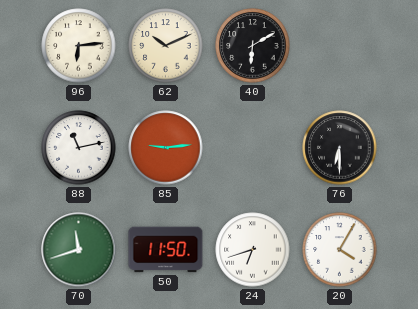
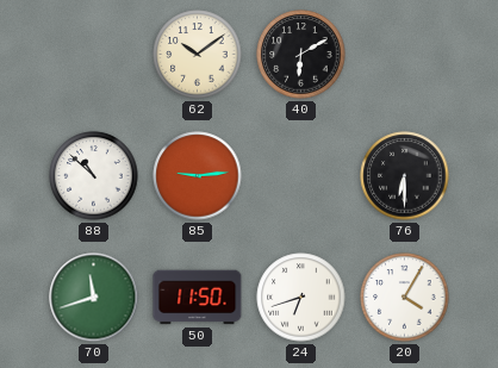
96: 6:14 -> none (79, 46)
62: 10:11 -> 10:09 (198, 55)
88: 11:13 -> 10:52 (94, 176)
